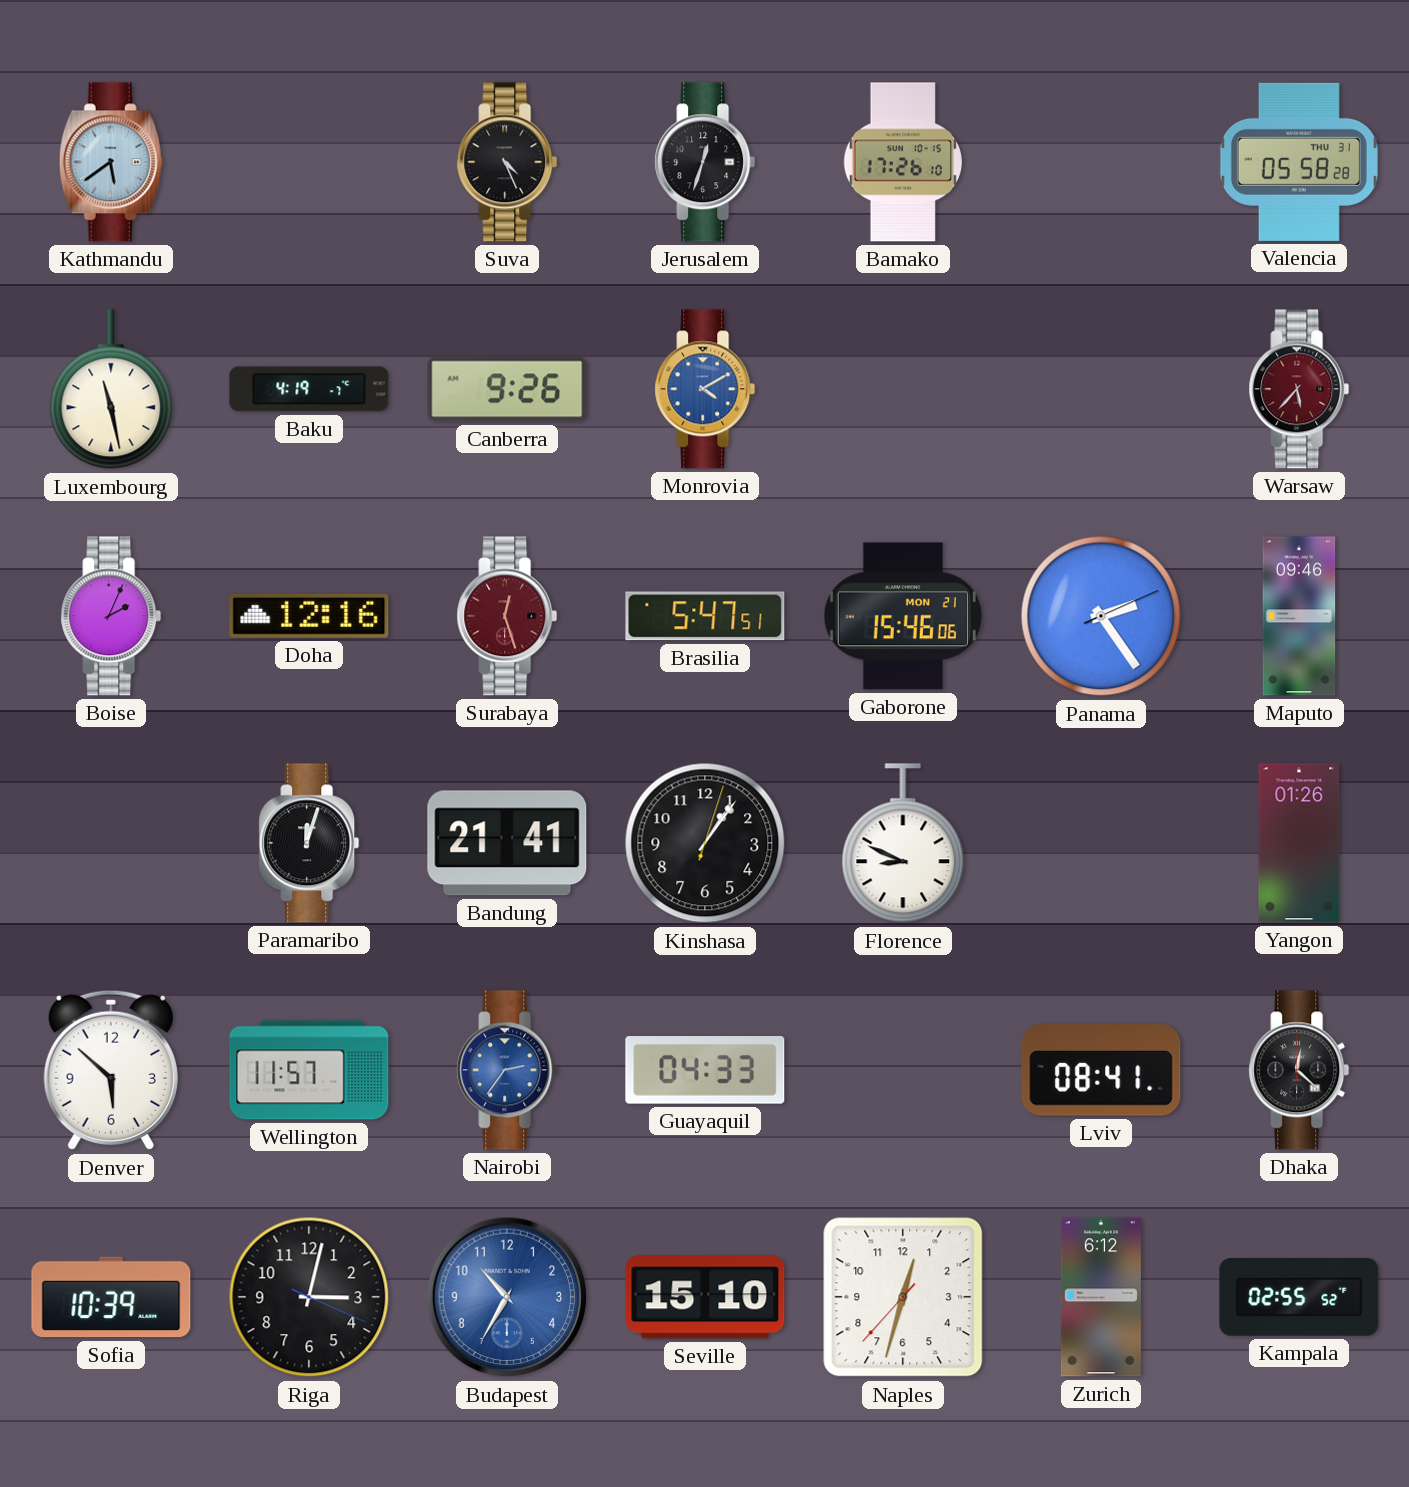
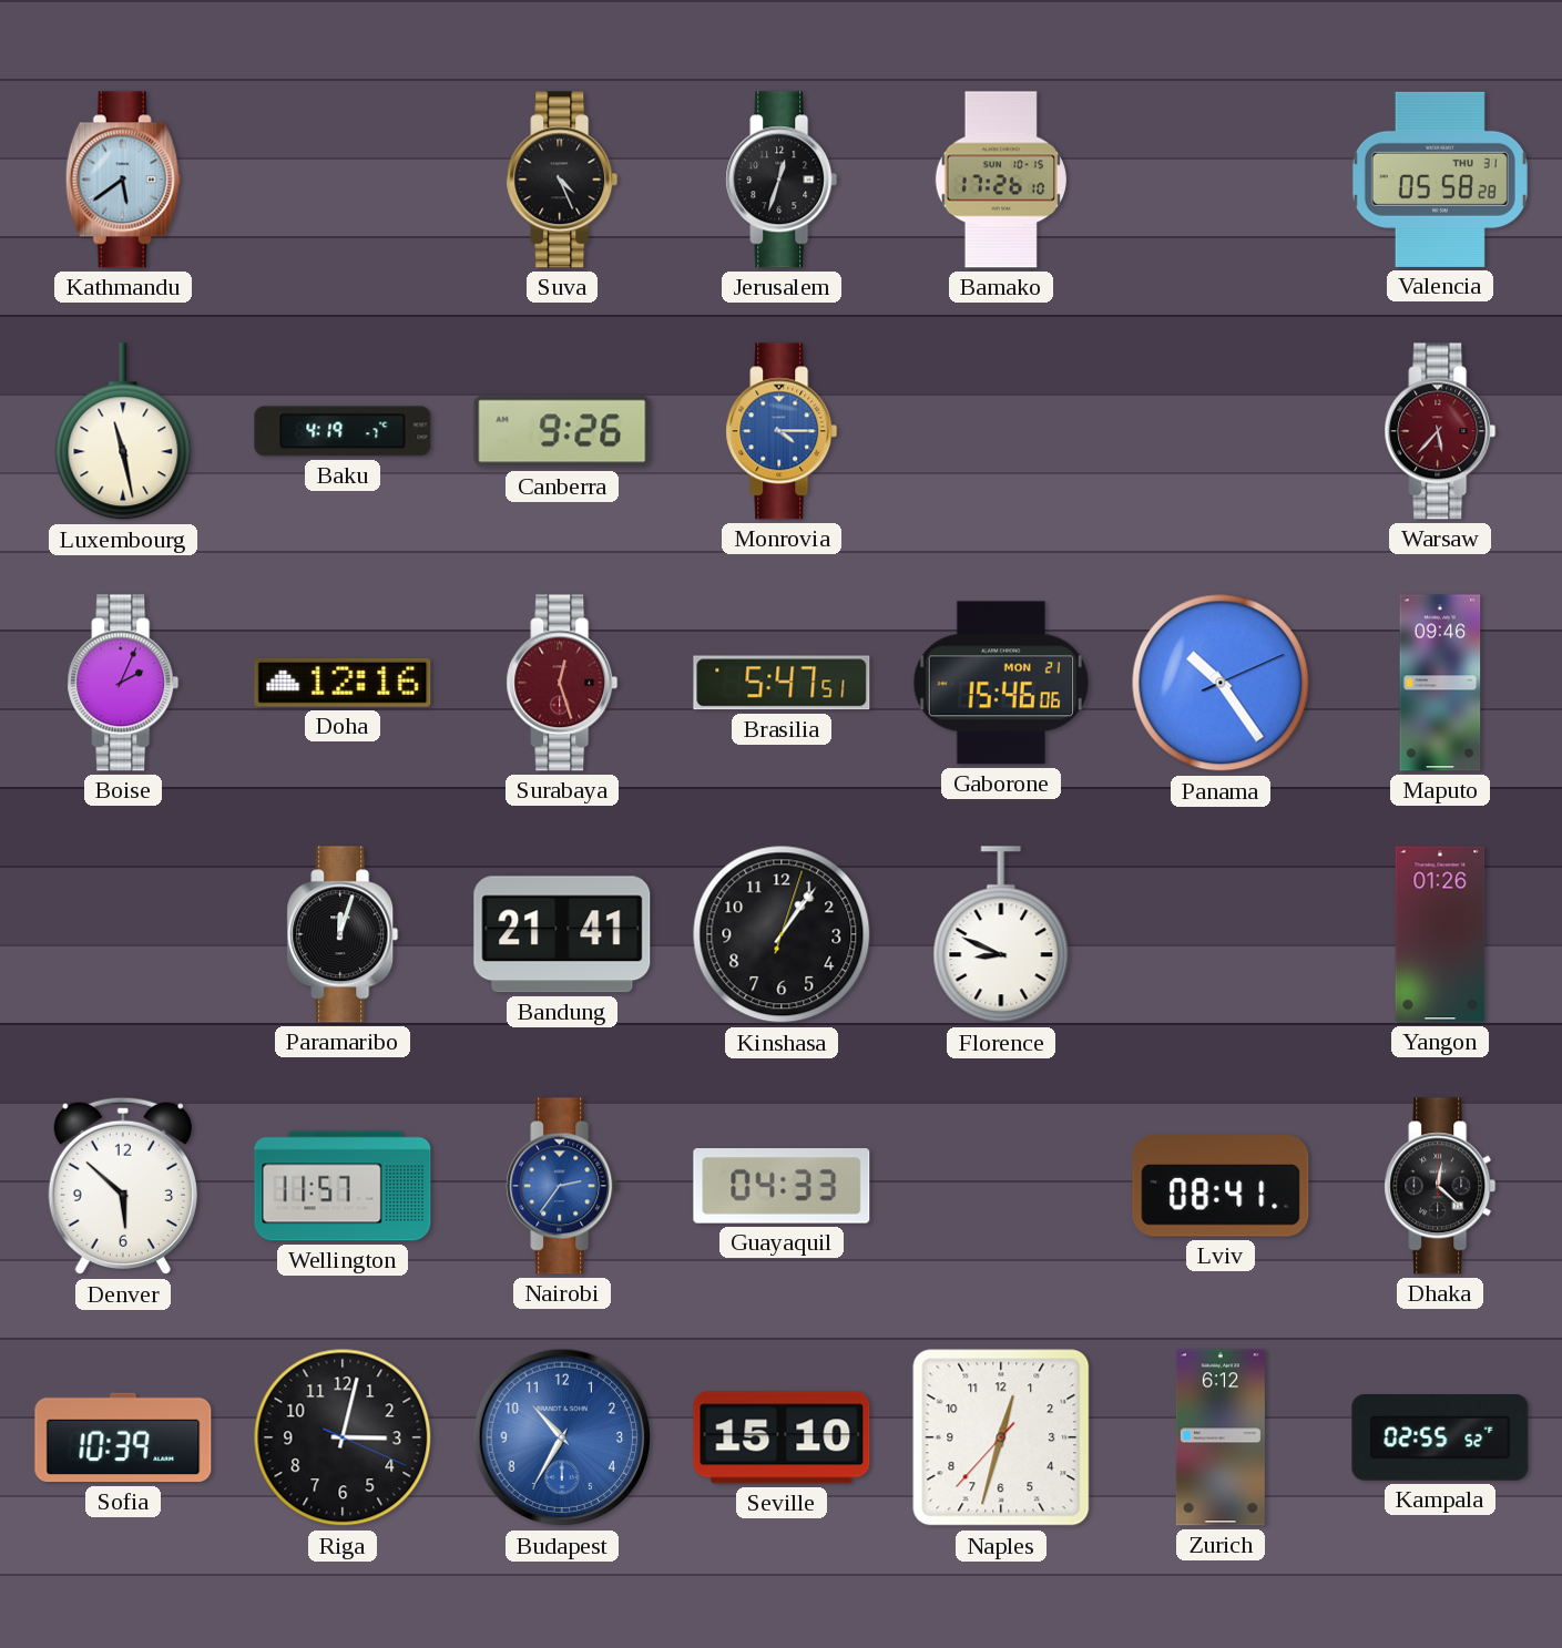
Monrovia: 4:10 -> 4:15 (782, 431)
Panama: 2:24 -> 10:24 (1221, 683)
